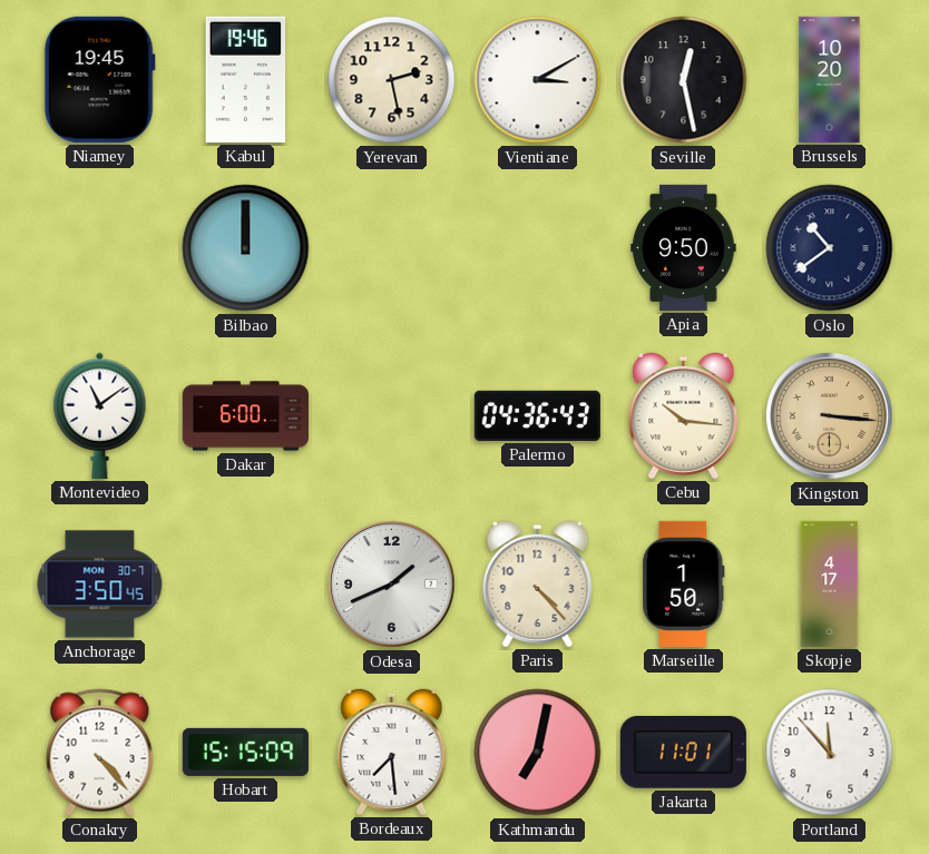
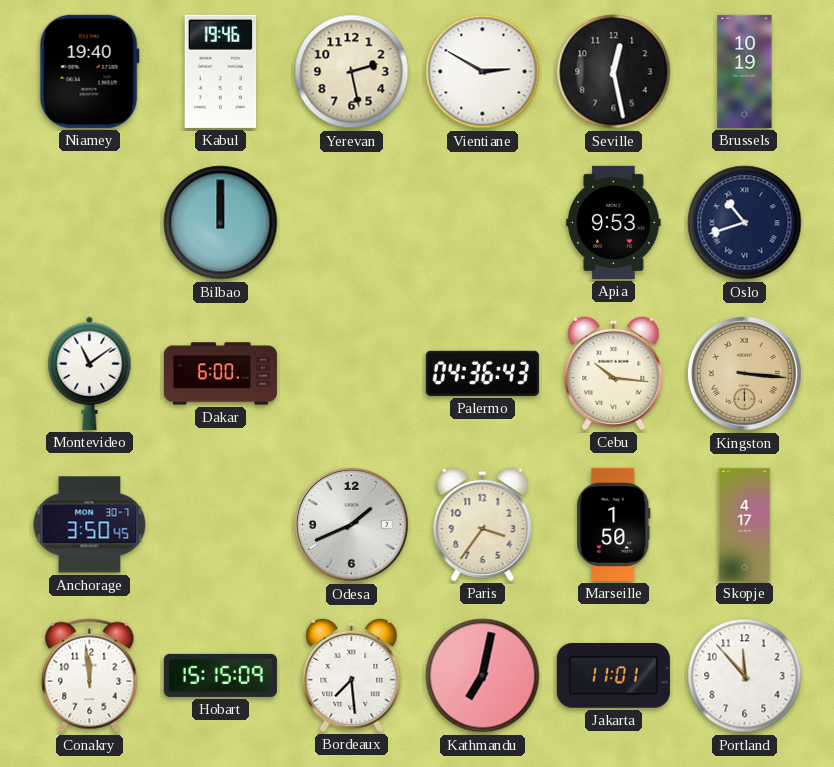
Niamey: 19:45 -> 19:40 (89, 71)
Vientiane: 3:10 -> 2:50 (483, 72)
Brussels: 10:20 -> 10:19 (745, 71)
Apia: 9:50 -> 9:53 (614, 222)
Oslo: 10:39 -> 10:42 (745, 223)
Paris: 4:23 -> 3:36 (483, 524)
Conakry: 4:23 -> 11:59 (90, 676)
